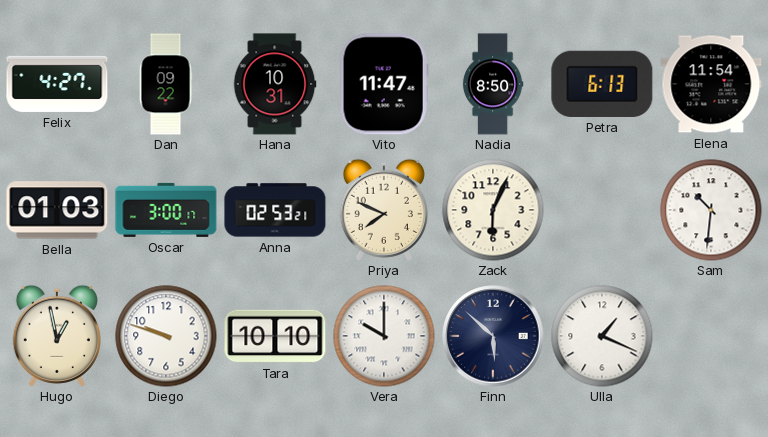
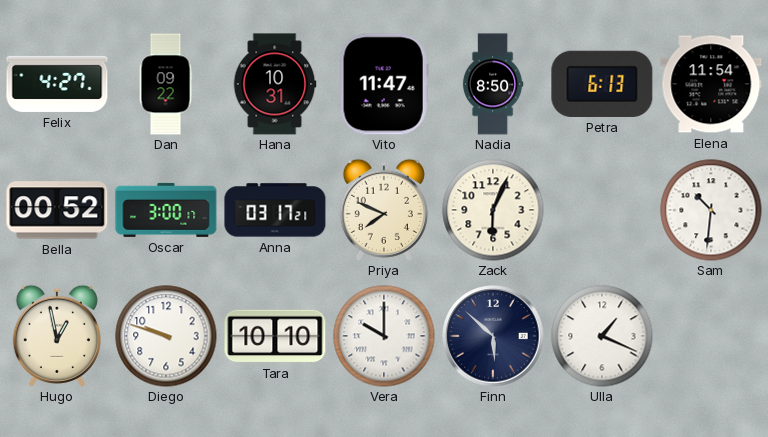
Bella: 01:03 -> 00:52 (57, 210)
Anna: 02:53 -> 03:17 (275, 210)
